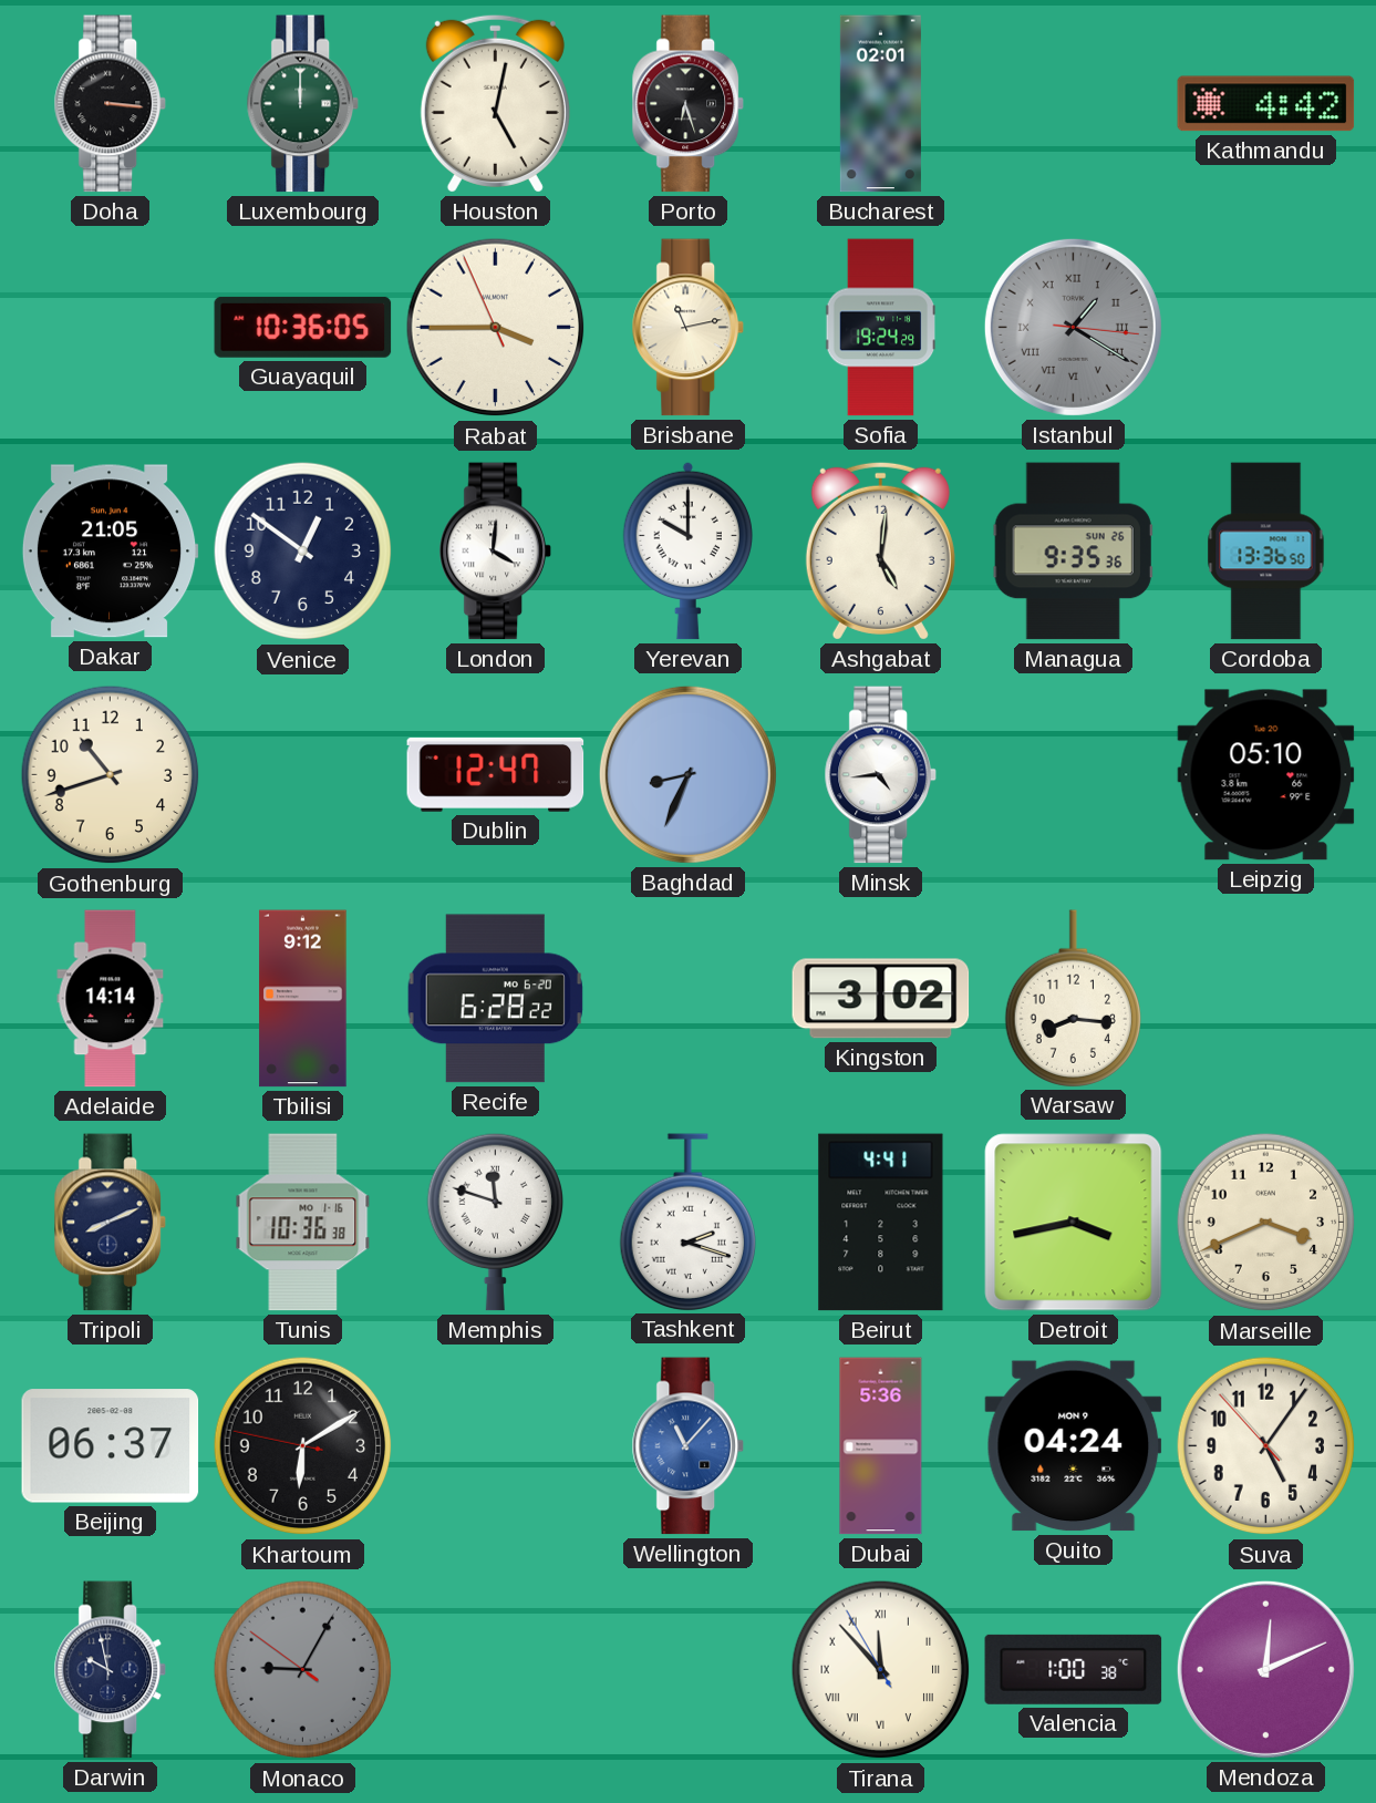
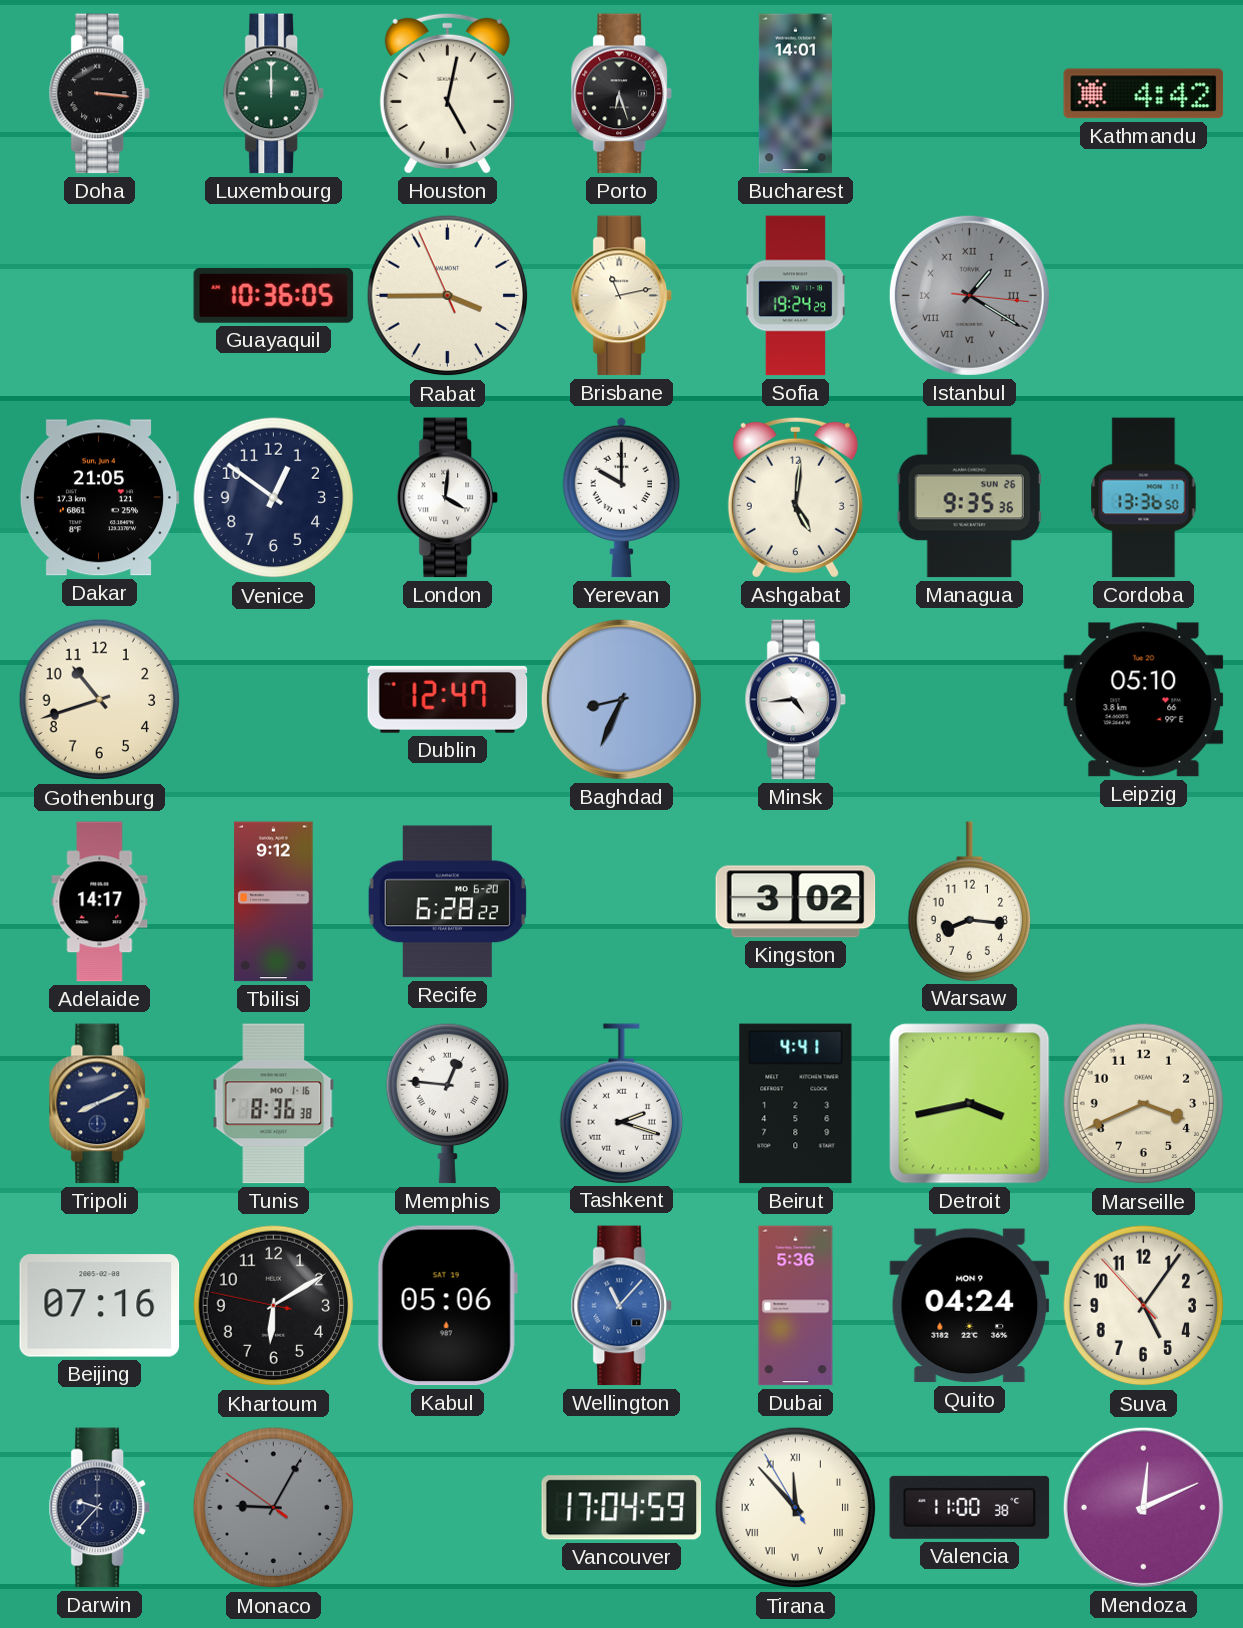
Bucharest: 02:01 -> 14:01 (795, 94)
Adelaide: 14:14 -> 14:17 (100, 902)
Tunis: 10:36 -> 8:36 (274, 1104)
Memphis: 11:48 -> 12:46 (447, 1103)
Beijing: 06:37 -> 07:16 (100, 1306)
Kabul: none -> 05:06 (447, 1306)
Darwin: 9:58 -> 9:37 (99, 1508)
Vancouver: none -> 17:04 (622, 1508)
Valencia: 1:00 -> 11:00 (970, 1507)
